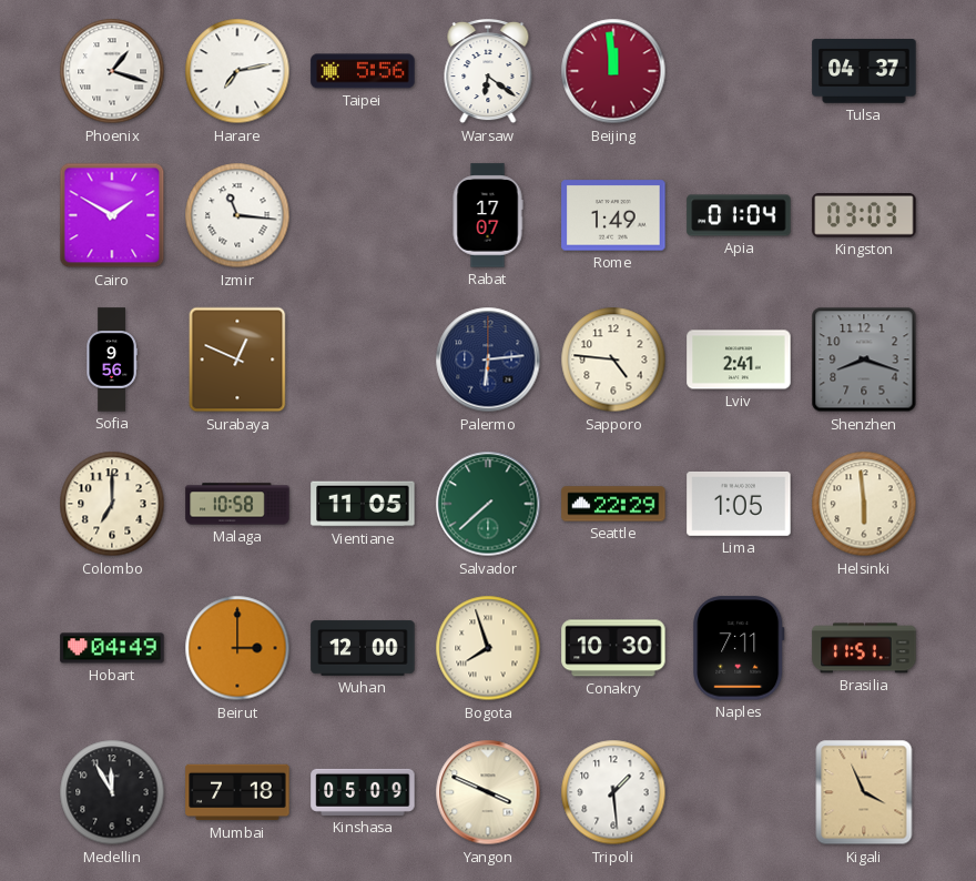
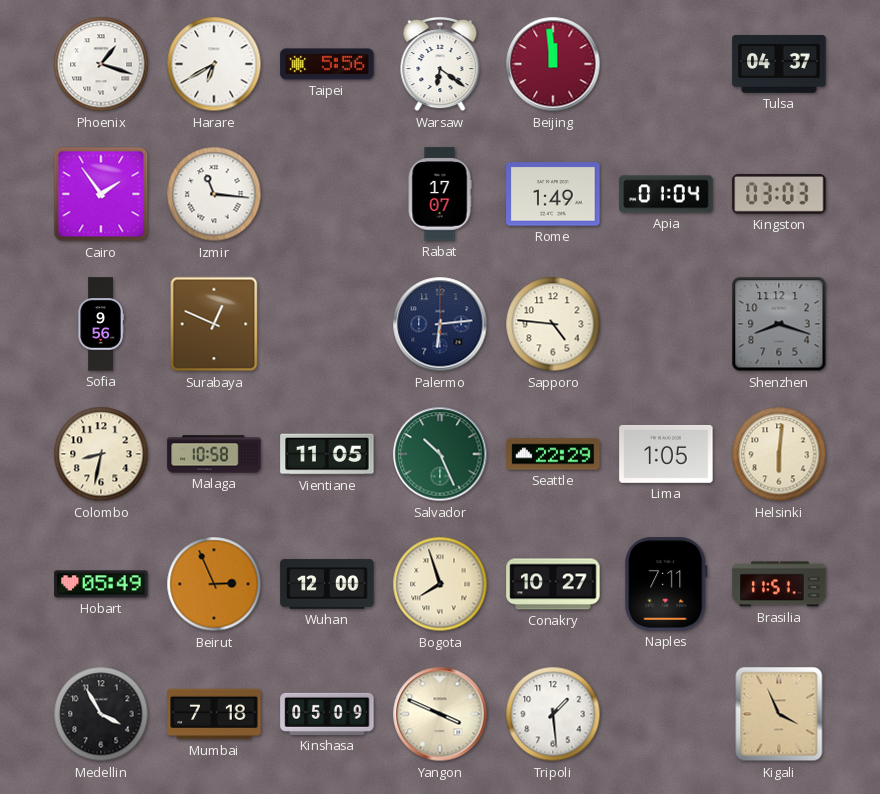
Harare: 7:13 -> 6:40 (214, 64)
Cairo: 1:50 -> 1:54 (101, 194)
Lviv: 2:41 -> none (739, 360)
Colombo: 7:00 -> 8:32 (101, 454)
Salvador: 7:38 -> 10:26 (440, 454)
Helsinki: 5:59 -> 6:01 (779, 454)
Hobart: 04:49 -> 05:49 (101, 584)
Beirut: 3:00 -> 2:56 (214, 584)
Conakry: 10:30 -> 10:27 (553, 584)
Medellin: 11:55 -> 3:55 (101, 714)
